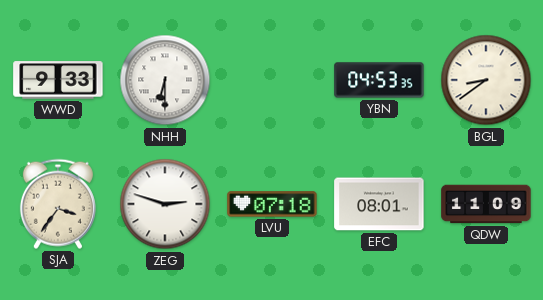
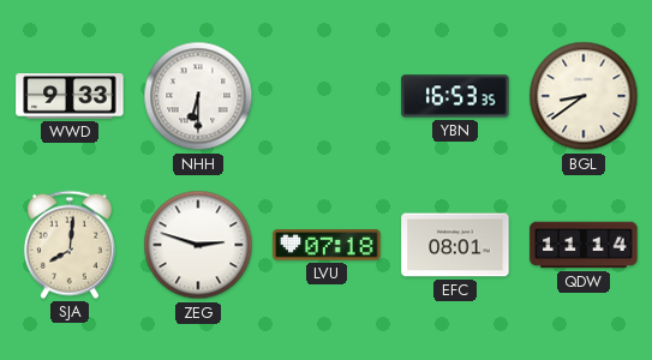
YBN: 04:53 -> 16:53 (455, 96)
SJA: 3:36 -> 8:01 (70, 245)
QDW: 11:09 -> 11:14 (584, 245)
